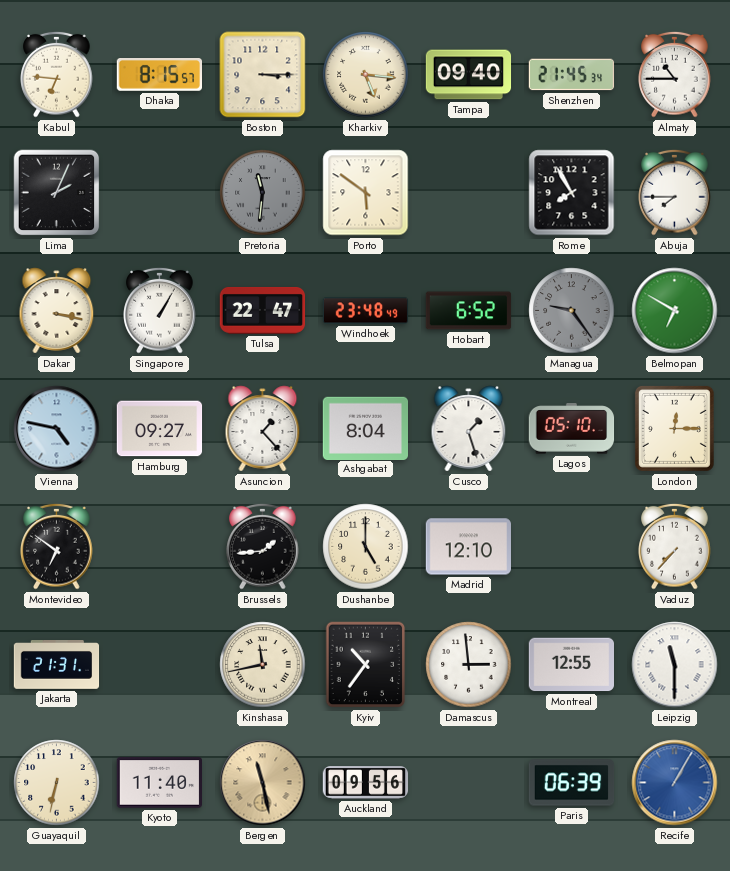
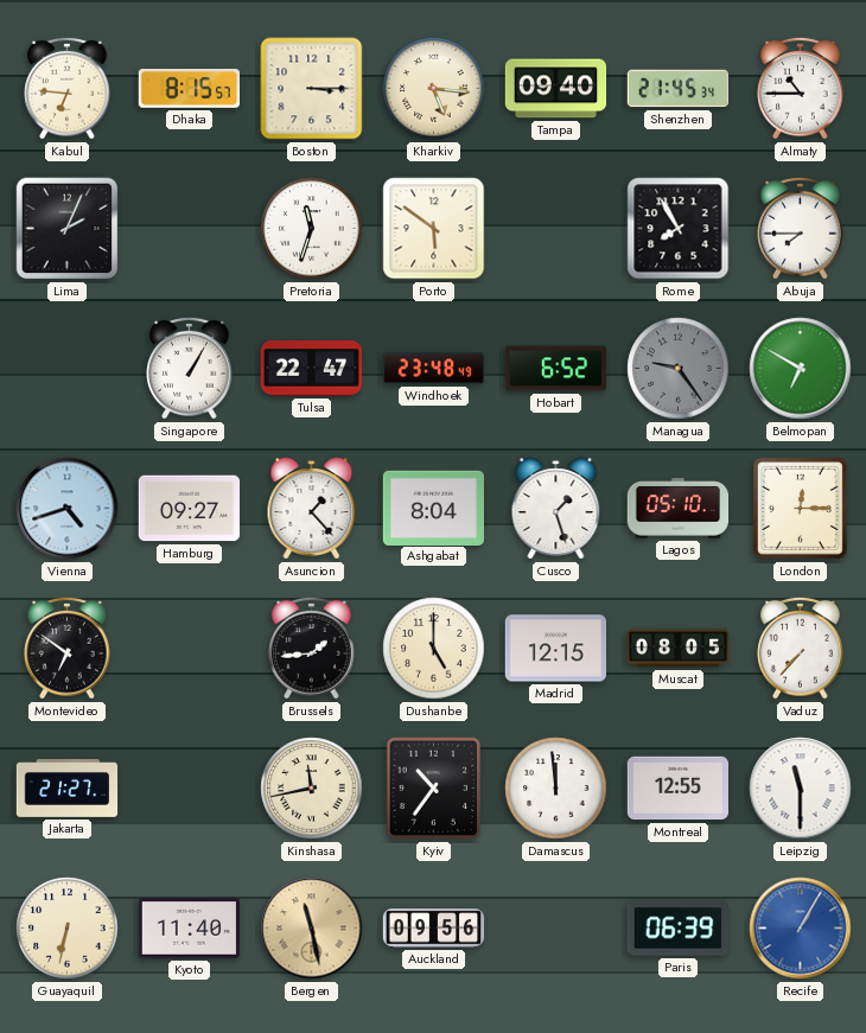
Pretoria: 11:31 -> 11:33 (312, 229)
Pretoria dial: grey -> white (312, 229)
Dakar: 3:17 -> none (57, 311)
Vienna: 4:47 -> 4:42 (68, 509)
Madrid: 12:10 -> 12:15 (555, 649)
Muscat: none -> 08:05 (679, 649)
Jakarta: 21:31 -> 21:27 (68, 789)
Damascus: 2:59 -> 11:59 (556, 789)
